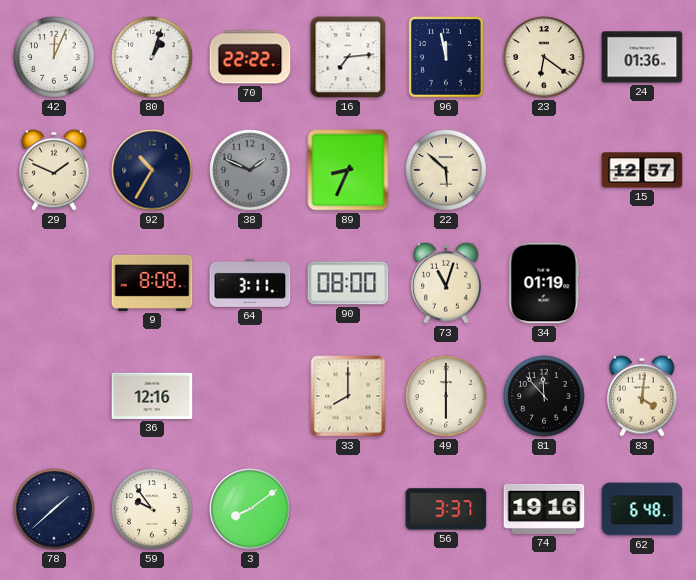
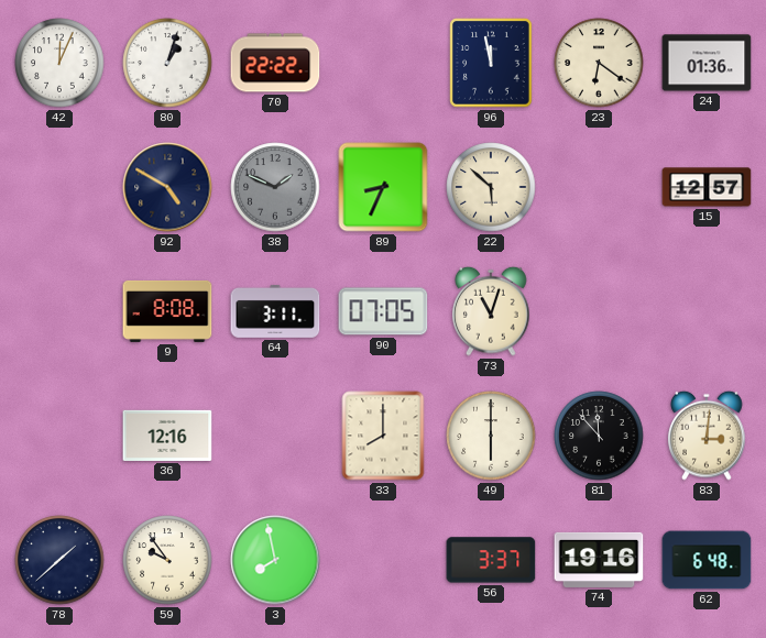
16: 7:14 -> none (348, 57)
29: 1:49 -> none (54, 170)
92: 10:35 -> 4:50 (167, 187)
90: 08:00 -> 07:05 (383, 311)
34: 01:19 -> none (544, 283)
83: 4:01 -> 3:01 (707, 436)
3: 8:09 -> 7:58 (275, 560)
